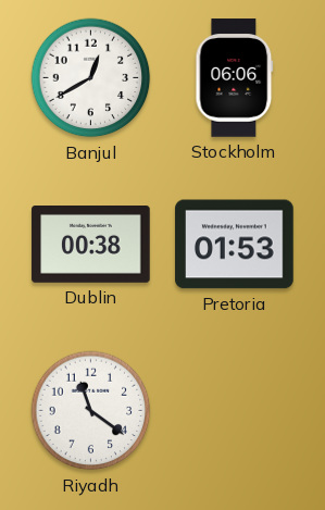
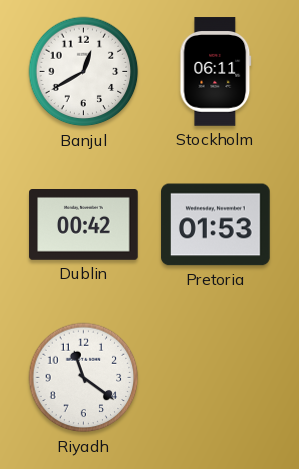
Stockholm: 06:06 -> 06:11 (216, 72)
Dublin: 00:38 -> 00:42 (84, 225)
